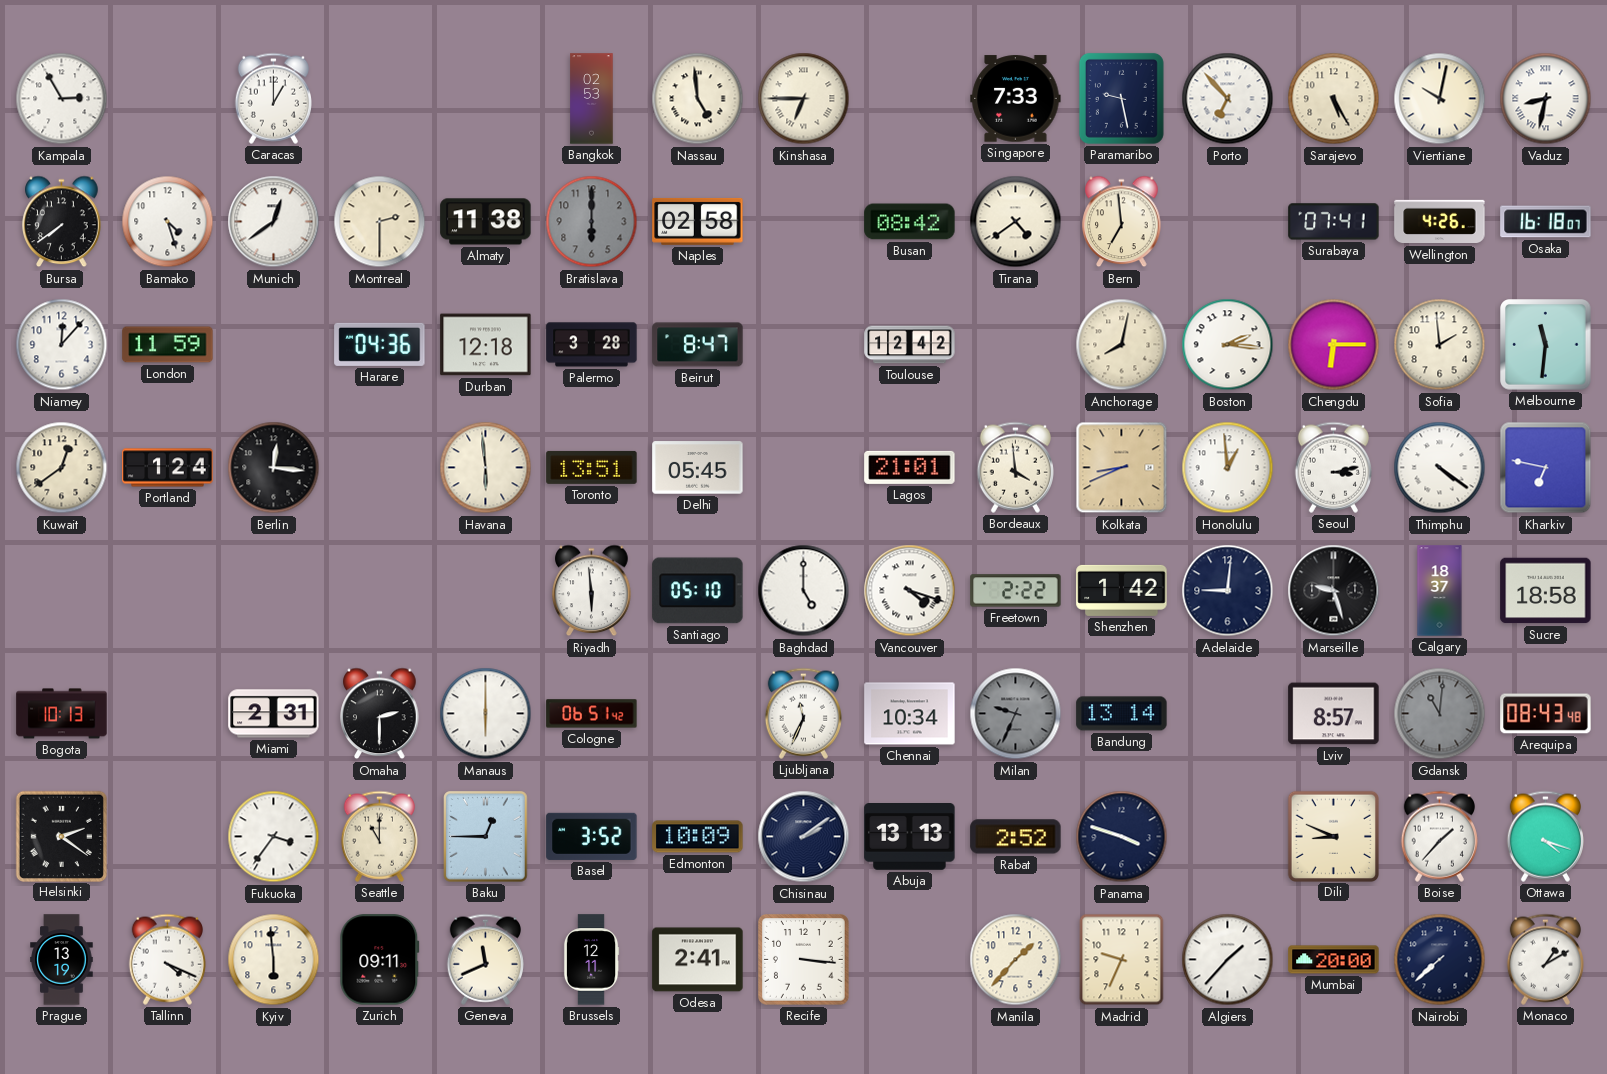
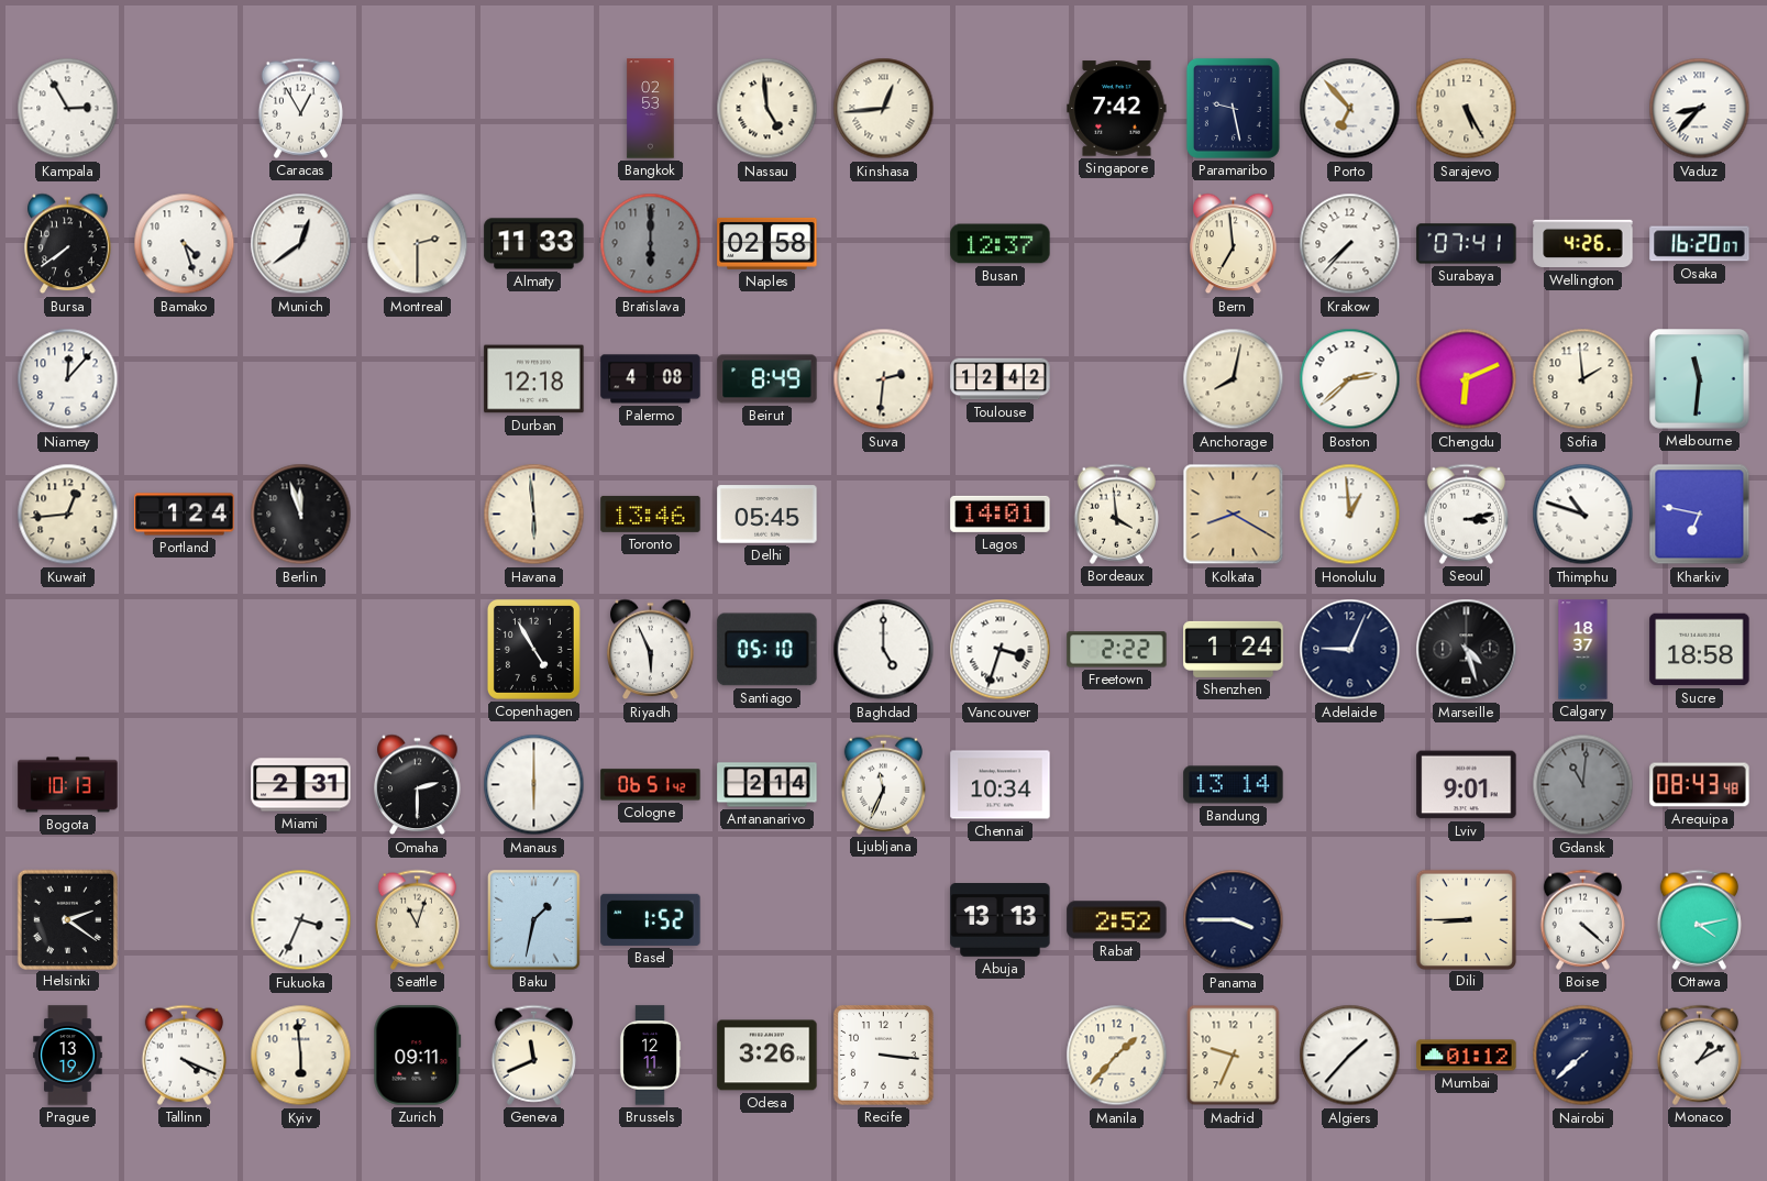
Caracas: 1:00 -> 12:55 (300, 108)
Kinshasa: 6:45 -> 12:44 (884, 109)
Singapore: 7:33 -> 7:42 (1117, 109)
Vientiane: 10:02 -> none (1440, 99)
Vaduz: 8:32 -> 8:37 (1700, 109)
Almaty: 11:38 -> 11:33 (534, 244)
Busan: 08:42 -> 12:37 (1001, 244)
Tirana: 4:39 -> none (1016, 222)
Krakow: none -> 7:37 (1350, 244)
Osaka: 16:18 -> 16:20 (1700, 244)
London: 11:59 -> none (168, 345)
Harare: 04:36 -> none (380, 344)
Palermo: 3:28 -> 4:08 (651, 379)
Beirut: 8:47 -> 8:49 (767, 379)
Suva: none -> 2:31 (884, 379)
Boston: 2:16 -> 2:38 (1350, 379)
Chengdu: 6:15 -> 6:11 (1467, 379)
Kuwait: 12:39 -> 12:44 (68, 515)
Berlin: 12:16 -> 11:57 (301, 515)
Toronto: 13:51 -> 13:46 (651, 514)
Lagos: 21:01 -> 14:01 (1001, 514)
Kolkata: 8:41 -> 8:20 (1234, 515)
Thimphu: 4:21 -> 10:48 (1583, 515)
Copenhagen: none -> 4:55 (533, 649)
Riyadh: 5:59 -> 5:56 (651, 650)
Vancouver: 4:18 -> 3:33 (1001, 650)
Shenzhen: 1:42 -> 1:24 (1234, 649)
Adelaide: 9:01 -> 9:04 (1350, 650)
Marseille: 9:27 -> 4:27 (1467, 650)
Antananarivo: none -> 2:14 (767, 785)
Milan: 9:34 -> none (1016, 714)
Lviv: 8:57 -> 9:01 (1467, 785)
Fukuoka: 3:36 -> 3:34 (301, 920)
Seattle: 11:00 -> 11:03 (417, 919)
Baku: 12:45 -> 1:32 (534, 920)
Basel: 3:52 -> 1:52 (651, 919)
Edmonton: 10:09 -> none (698, 837)
Chisinau: 2:09 -> none (804, 837)
Panama: 3:48 -> 3:45 (1234, 920)
Dili: 8:49 -> 8:45 (1466, 919)
Boise: 1:37 -> 4:22 (1582, 919)
Ottawa: 4:18 -> 4:13 (1699, 919)
Odesa: 2:41 -> 3:26 (767, 1056)
Mumbai: 20:00 -> 01:12 (1467, 1056)
